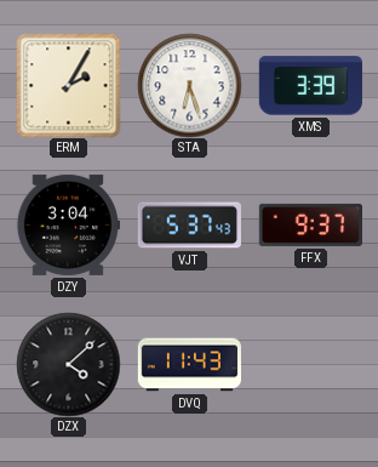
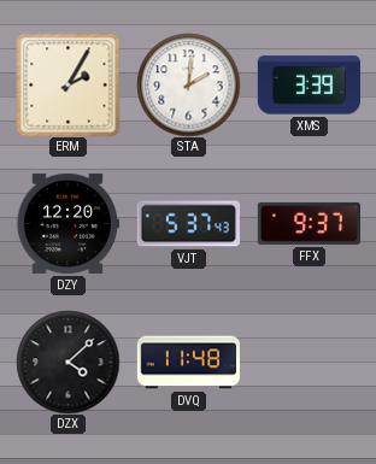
STA: 6:27 -> 2:01 (188, 84)
DZY: 3:04 -> 12:20 (67, 223)
DVQ: 11:43 -> 11:48 (188, 363)
